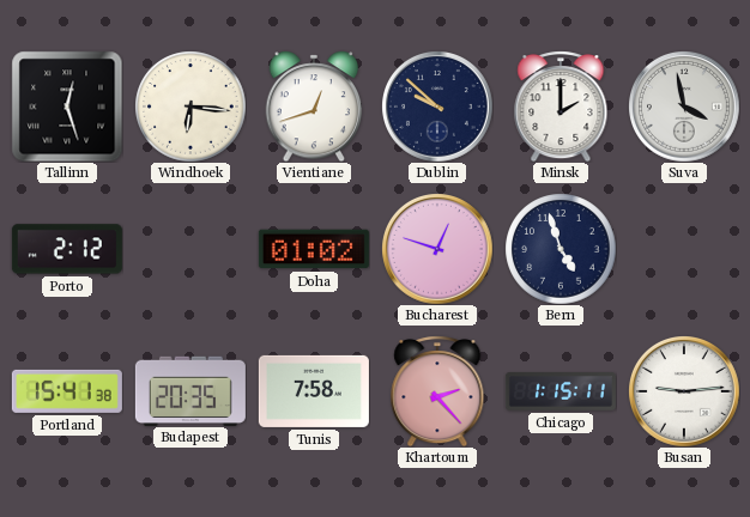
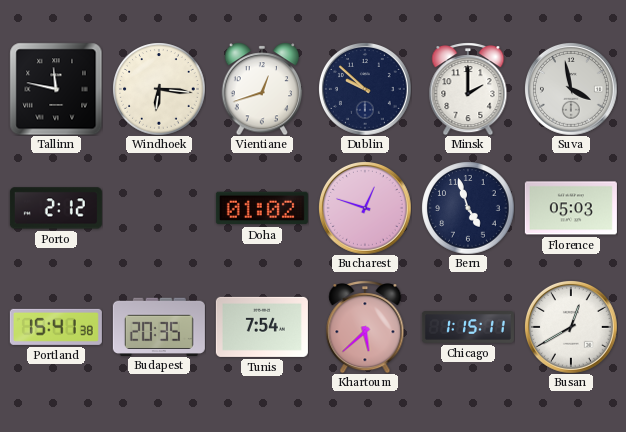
Tallinn: 12:27 -> 11:47 (56, 89)
Florence: none -> 05:03 (571, 208)
Tunis: 7:58 -> 7:54 (262, 327)
Khartoum: 2:23 -> 5:38 (365, 327)
Busan: 9:14 -> 12:40 (571, 327)
